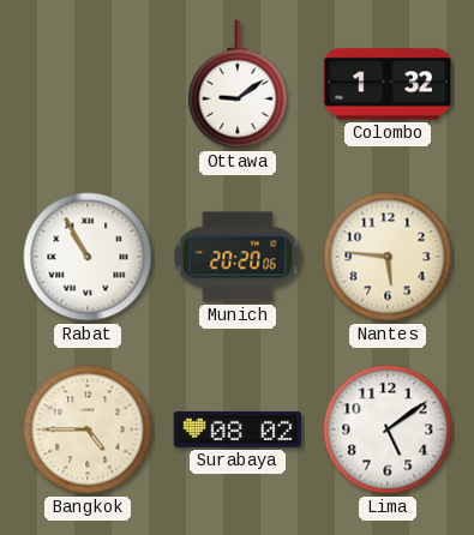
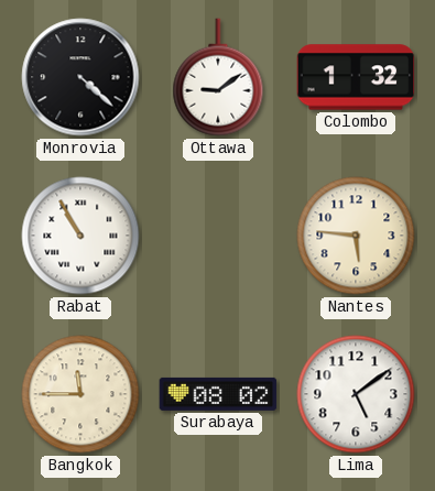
Monrovia: none -> 4:22 (80, 77)
Munich: 20:20 -> none (238, 257)
Bangkok: 4:45 -> 11:45 (80, 394)
